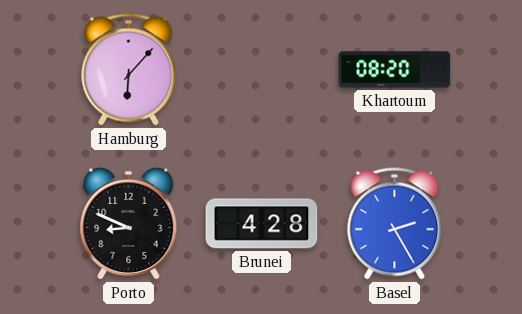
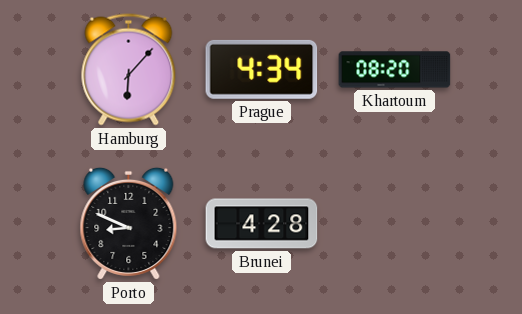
Prague: none -> 4:34 (262, 69)
Basel: 2:25 -> none (395, 224)
